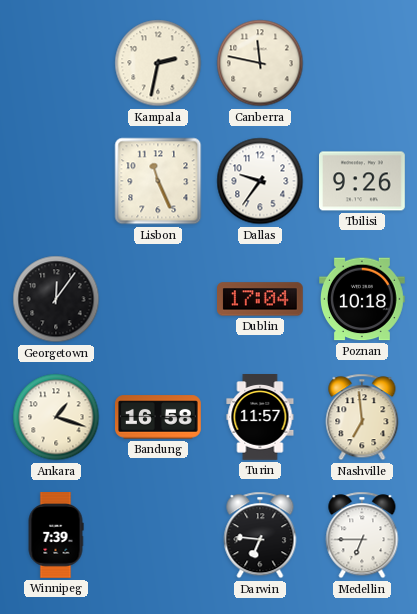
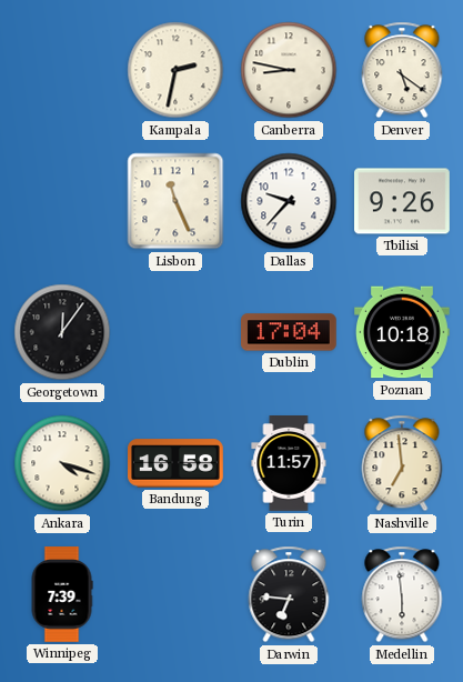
Canberra: 11:47 -> 8:47 (289, 70)
Denver: none -> 5:21 (402, 70)
Dallas: 9:36 -> 9:37 (289, 201)
Ankara: 1:18 -> 4:18 (62, 463)
Medellin: 6:45 -> 5:59 (402, 594)
